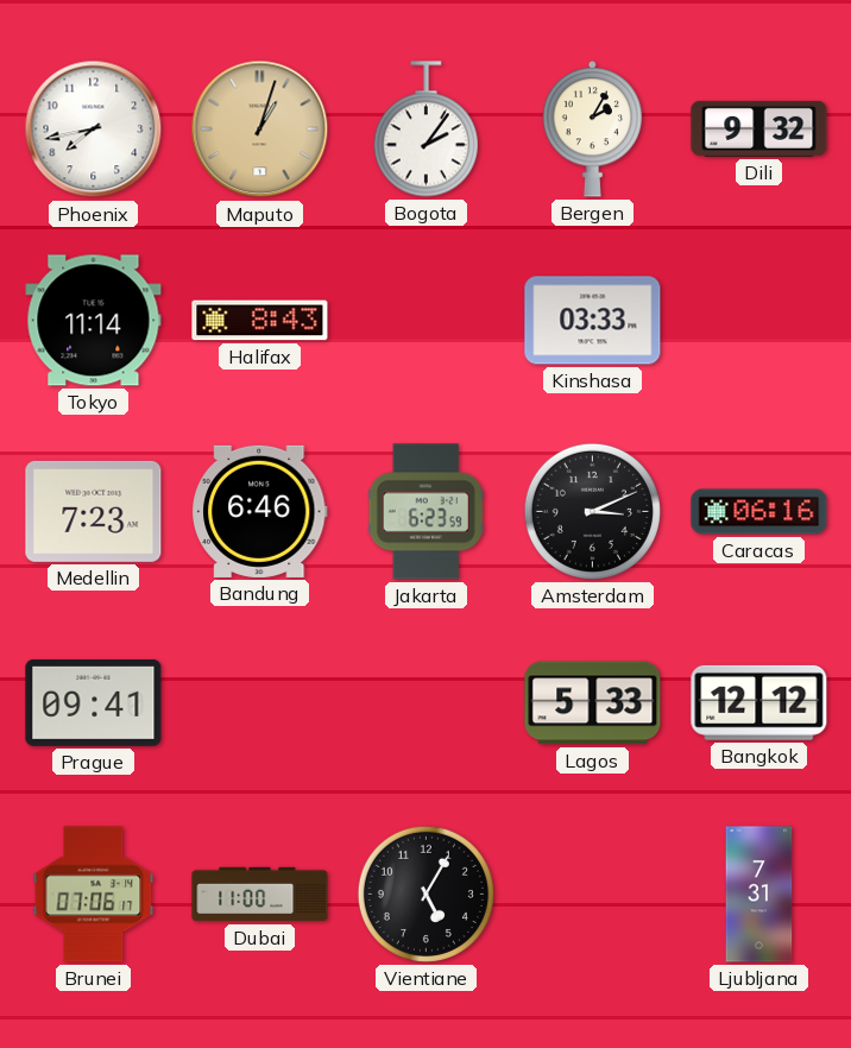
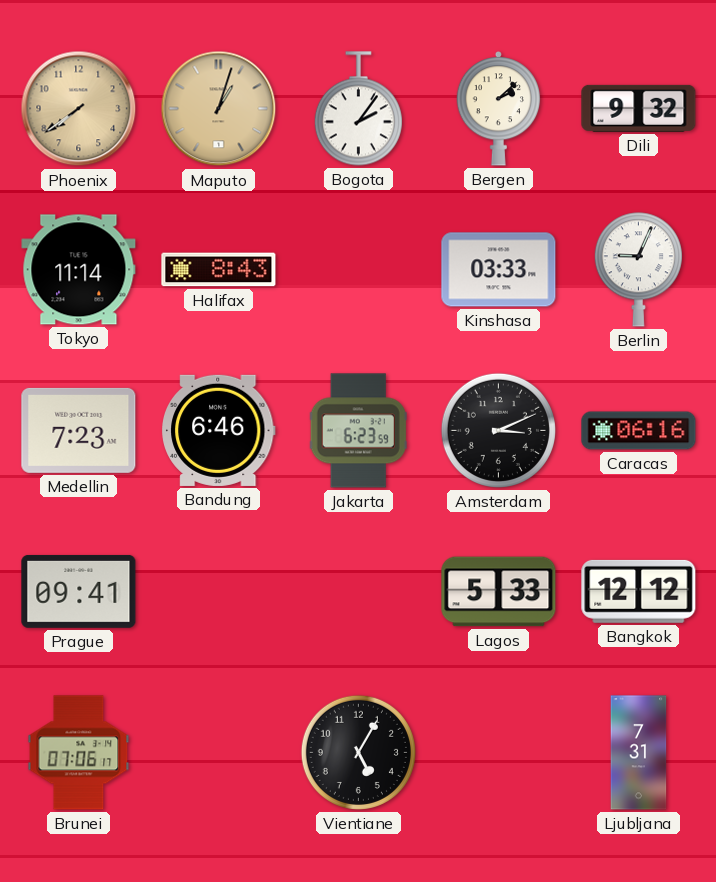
Phoenix: 7:43 -> 7:39 (79, 109)
Phoenix dial: white -> champagne (79, 109)
Bergen: 2:05 -> 2:08 (499, 109)
Berlin: none -> 9:04 (638, 270)
Dubai: 11:00 -> none (260, 895)
